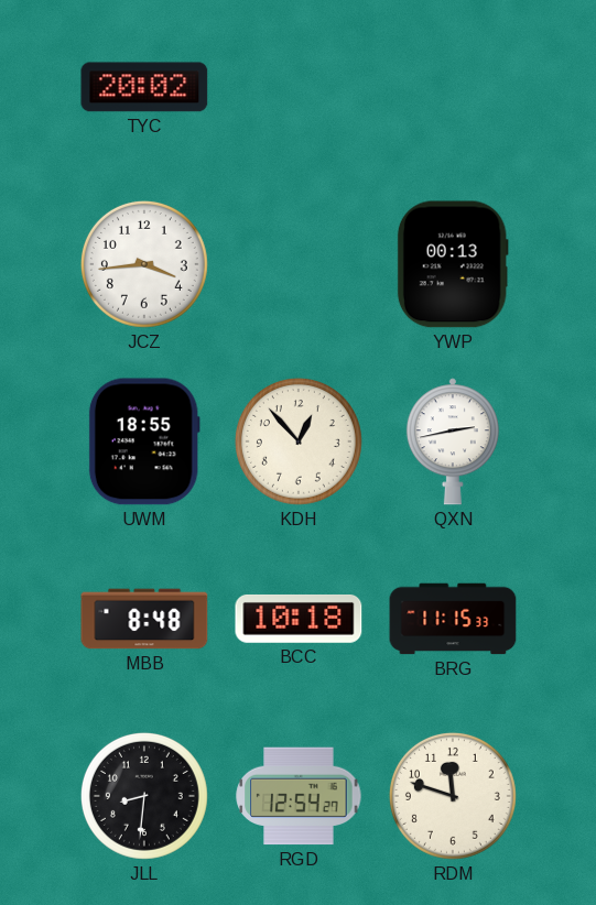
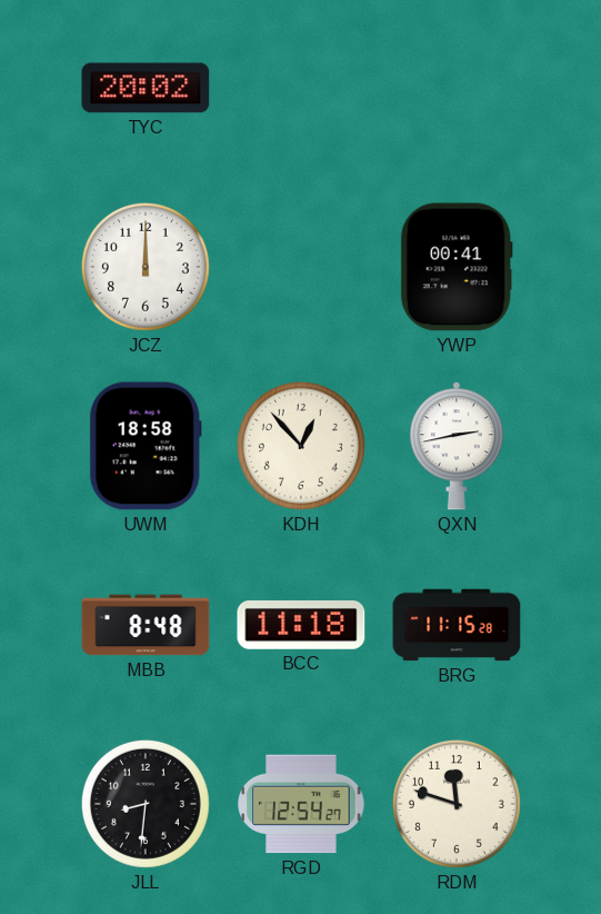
JCZ: 3:44 -> 12:00 (146, 267)
YWP: 00:13 -> 00:41 (457, 267)
UWM: 18:55 -> 18:58 (146, 446)
BCC: 10:18 -> 11:18 (301, 625)
BRG: 11:15:33 -> 11:15:28 (457, 625)
